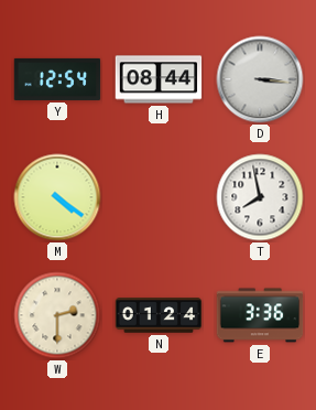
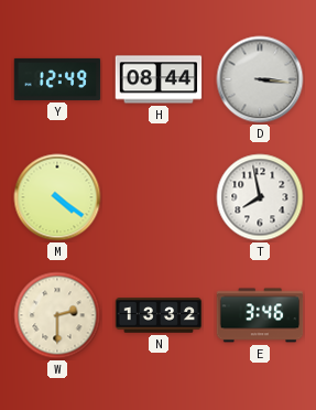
Y: 12:54 -> 12:49 (57, 79)
N: 01:24 -> 13:32 (159, 315)
E: 3:36 -> 3:46 (260, 315)
